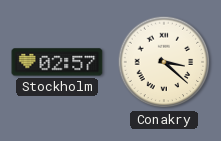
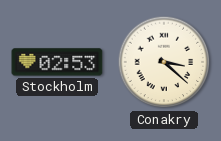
Stockholm: 02:57 -> 02:53 (57, 62)
